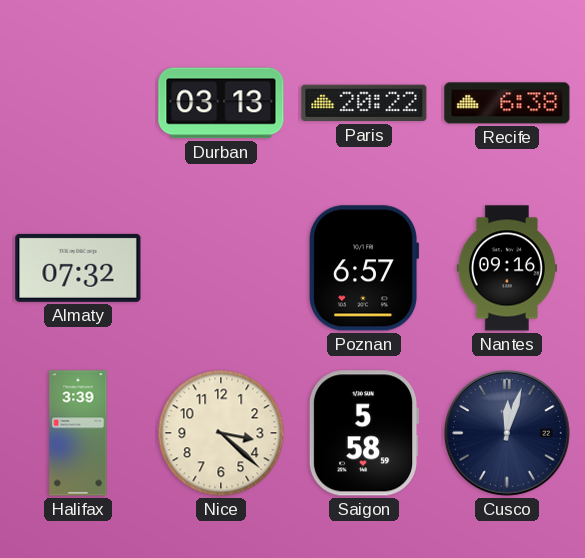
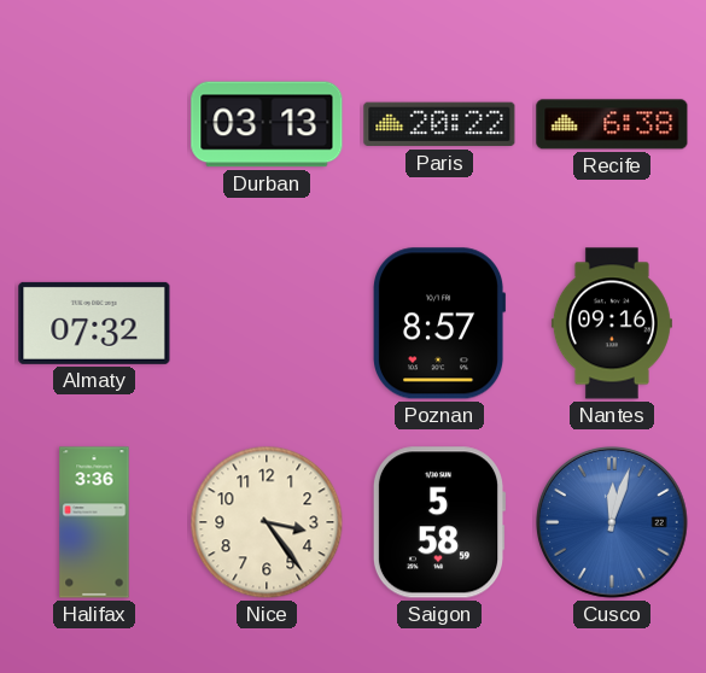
Poznan: 6:57 -> 8:57 (440, 323)
Halifax: 3:39 -> 3:36 (94, 522)
Nice: 3:22 -> 3:24 (267, 522)
Cusco dial: navy -> blue (612, 522)
